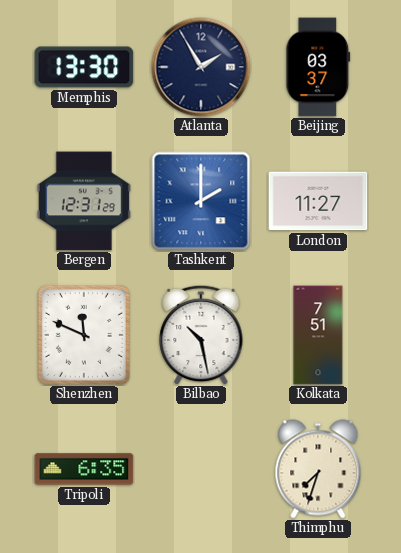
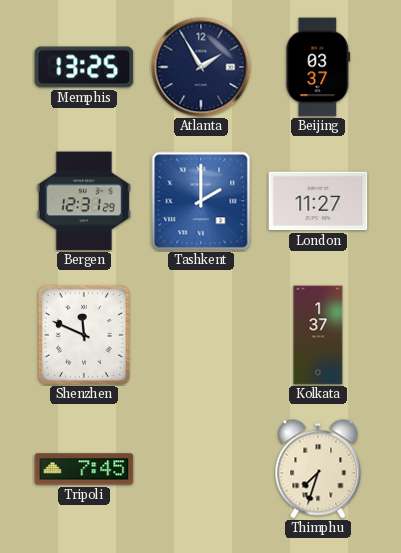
Memphis: 13:30 -> 13:25 (84, 67)
Bilbao: 10:28 -> none (201, 335)
Kolkata: 7:51 -> 1:37 (318, 335)
Tripoli: 6:35 -> 7:45 (84, 469)
